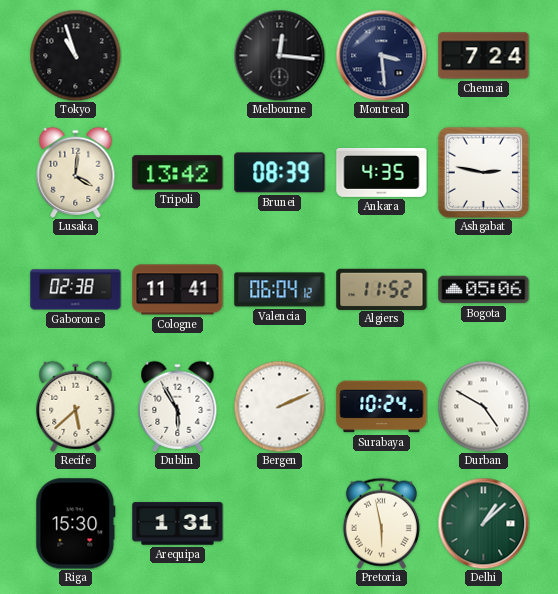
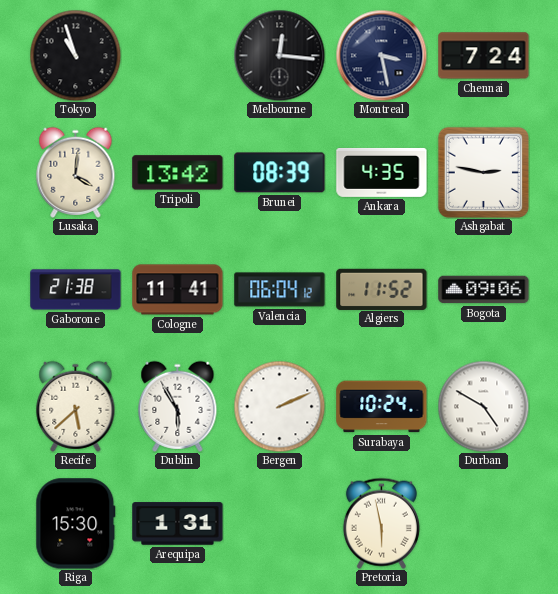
Montreal: 3:29 -> 3:28 (381, 55)
Gaborone: 02:38 -> 21:38 (76, 290)
Bogota: 05:06 -> 09:06 (484, 290)
Delhi: 1:08 -> none (483, 523)
